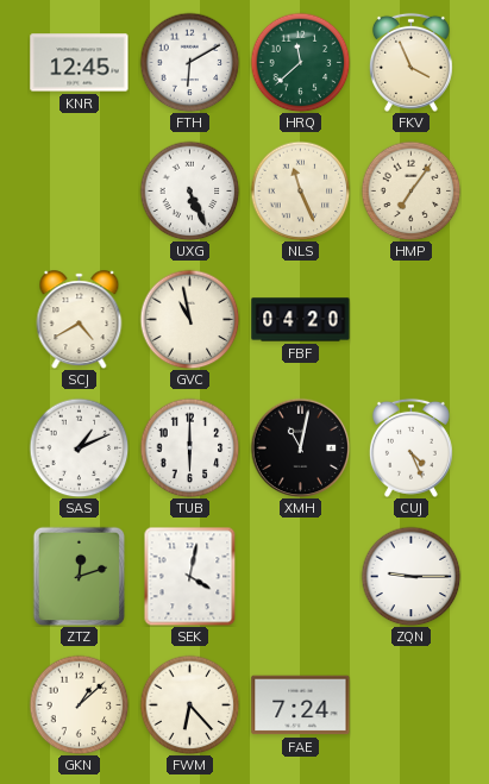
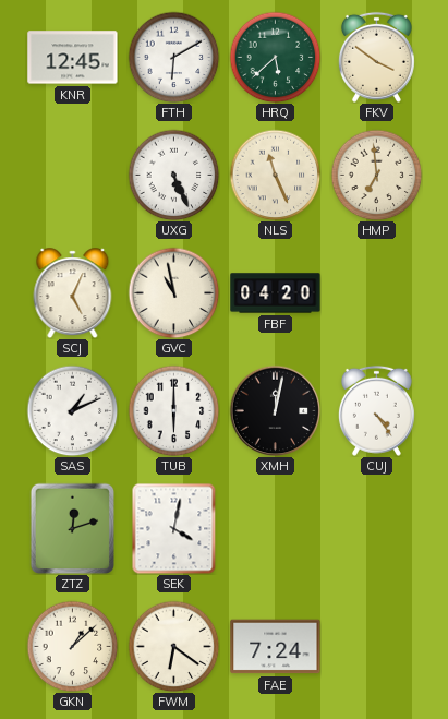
HRQ: 11:38 -> 5:38 (275, 57)
FKV: 3:56 -> 3:51 (376, 57)
HMP: 7:06 -> 6:59 (376, 175)
SCJ: 4:40 -> 5:04 (73, 293)
XMH: 11:02 -> 12:02 (275, 410)
CUJ: 4:26 -> 4:24 (376, 410)
ZQN: 9:15 -> none (410, 576)
FWM: 6:23 -> 6:21 (173, 646)
